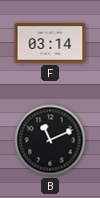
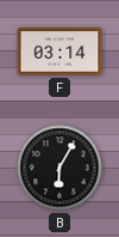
B: 11:11 -> 6:05 (59, 168)
